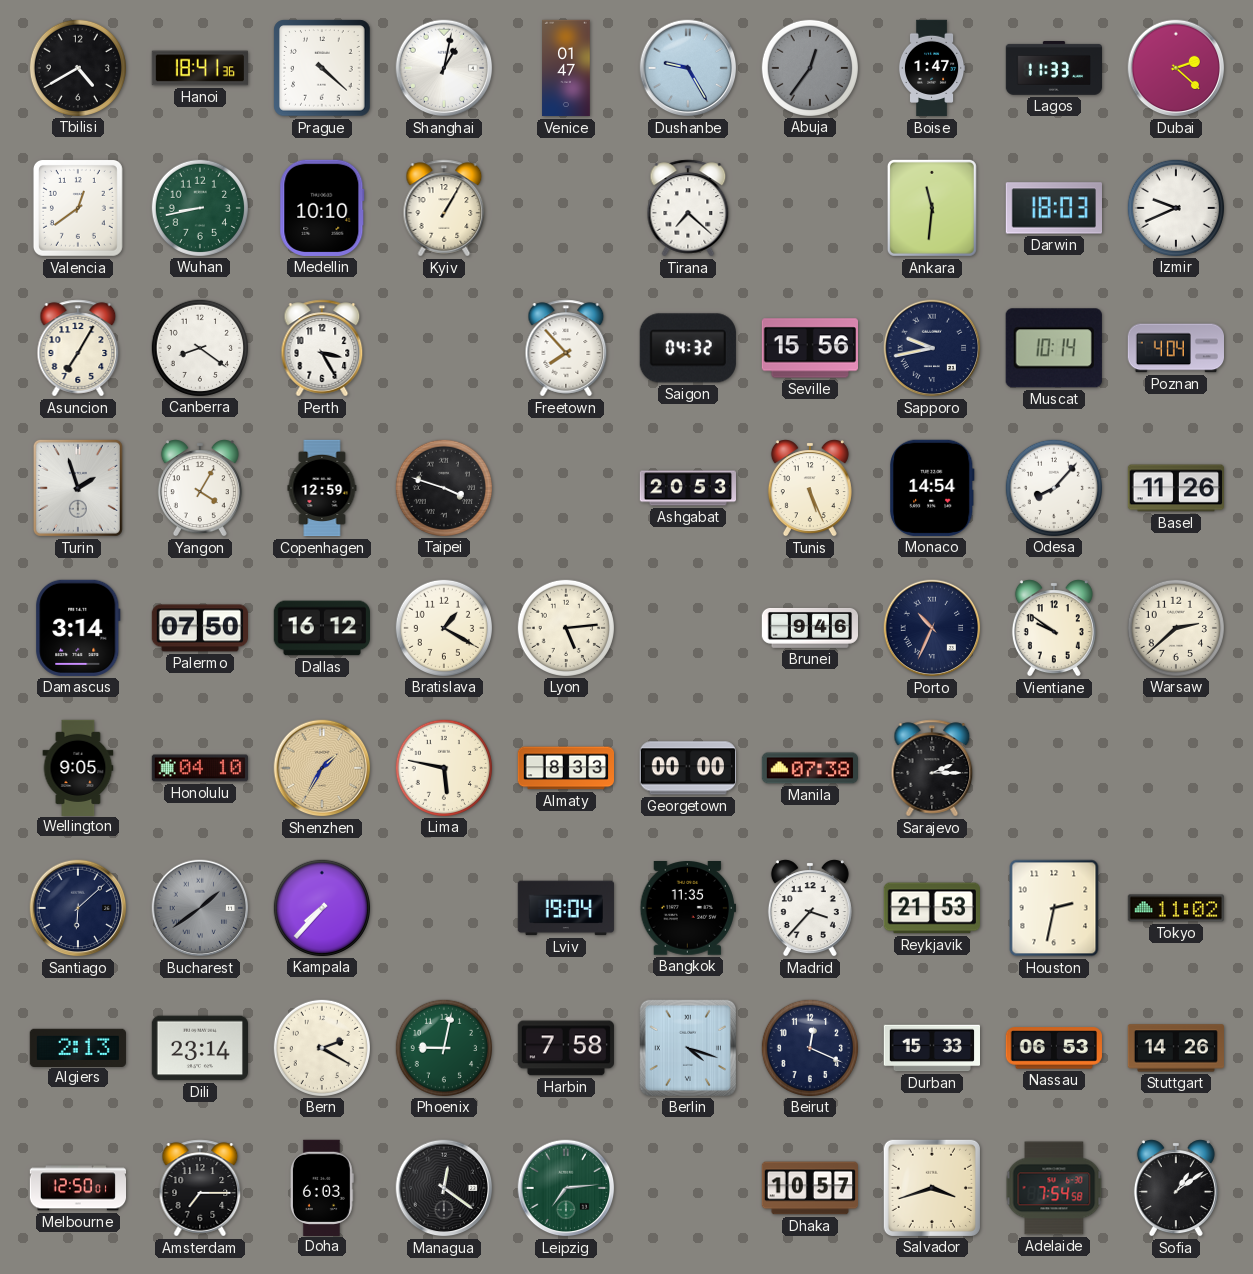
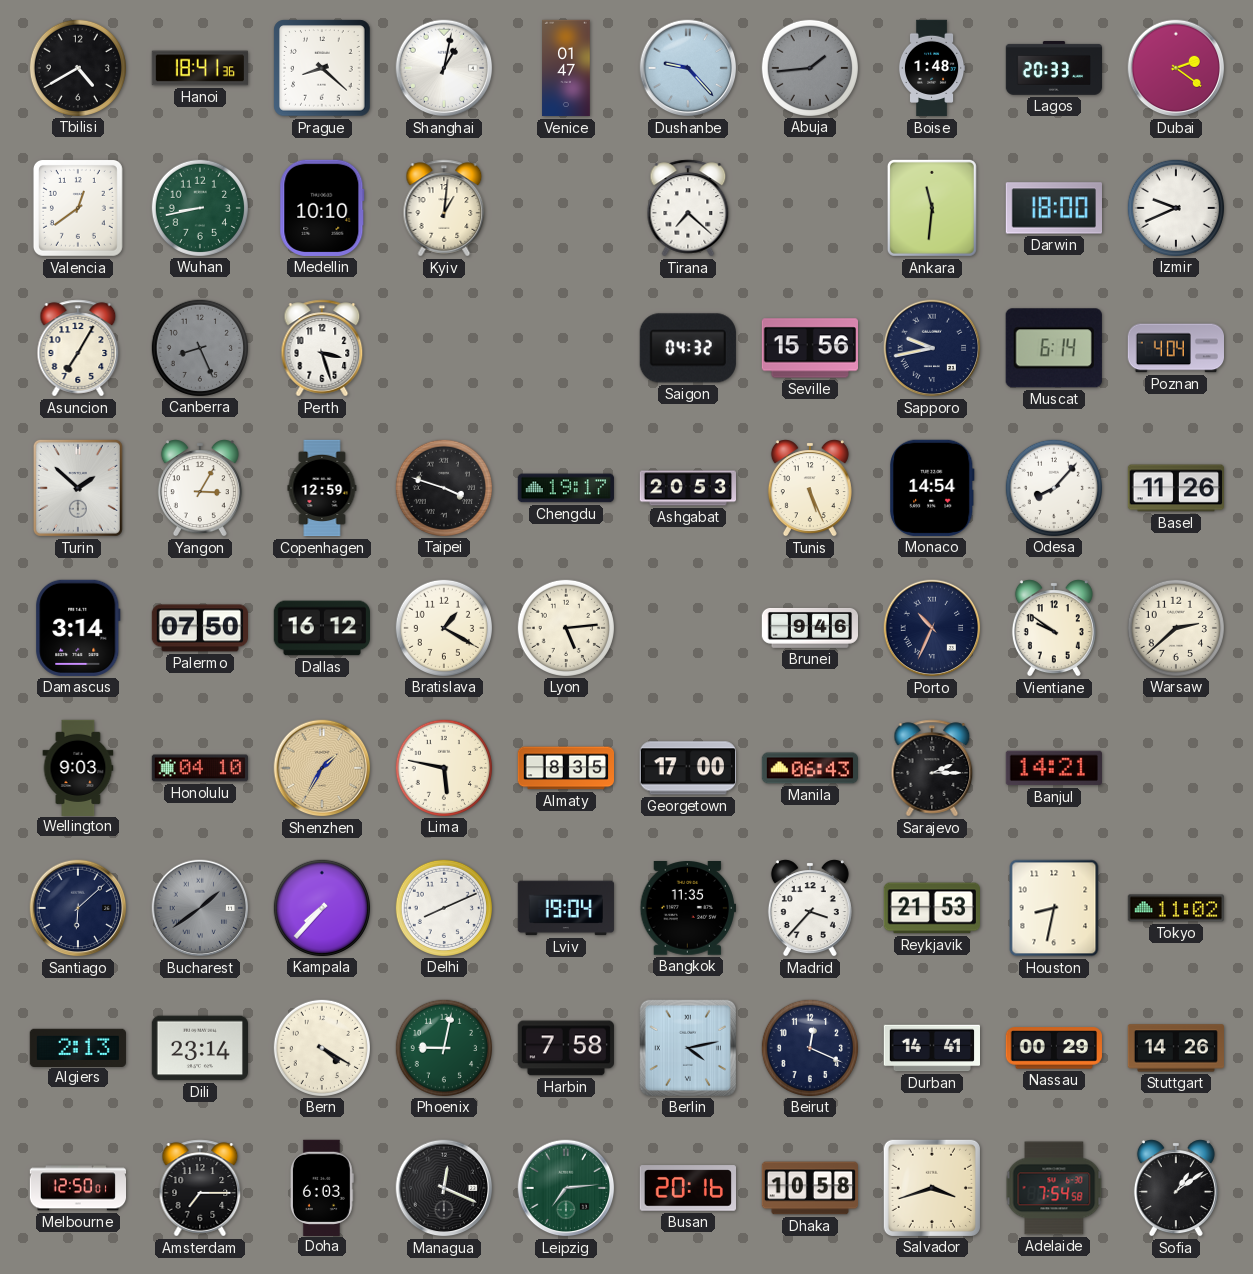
Prague: 4:22 -> 8:22 (322, 68)
Dushanbe: 9:25 -> 9:23 (688, 68)
Abuja: 12:36 -> 1:44 (809, 67)
Boise: 1:47 -> 1:48 (932, 68)
Lagos: 11:33 -> 20:33 (1053, 69)
Dubai: 2:22 -> 2:21 (1176, 68)
Kyiv: 1:05 -> 1:01 (444, 208)
Darwin: 18:03 -> 18:00 (1053, 208)
Canberra: 8:21 -> 8:26 (199, 347)
Canberra dial: white -> grey (199, 347)
Perth: 3:25 -> 3:27 (322, 348)
Freetown: 7:53 -> none (566, 348)
Muscat: 10:14 -> 6:14 (1054, 348)
Turin: 1:57 -> 1:52 (78, 488)
Yangon: 4:05 -> 3:05 (200, 488)
Chengdu: none -> 19:17 (566, 488)
Wellington: 9:05 -> 9:03 (78, 767)
Almaty: 8:33 -> 8:35 (565, 768)
Georgetown: 00:00 -> 17:00 (687, 768)
Manila: 07:38 -> 06:43 (809, 768)
Banjul: none -> 14:21 (1054, 768)
Delhi: none -> 8:11 (443, 907)
Houston: 2:32 -> 8:32 (1054, 908)
Bern: 2:20 -> 4:20 (321, 1047)
Berlin: 4:18 -> 4:13 (688, 1048)
Durban: 15:33 -> 14:41 (931, 1048)
Nassau: 06:53 -> 00:29 (1053, 1048)
Managua: 12:21 -> 12:19 (444, 1188)
Busan: none -> 20:16 (687, 1188)
Dhaka: 10:57 -> 10:58 (809, 1188)
